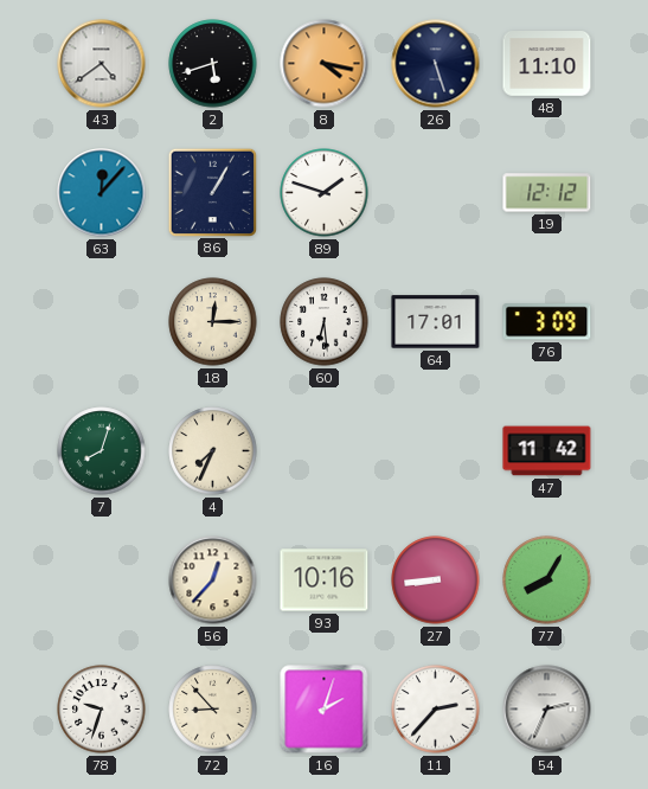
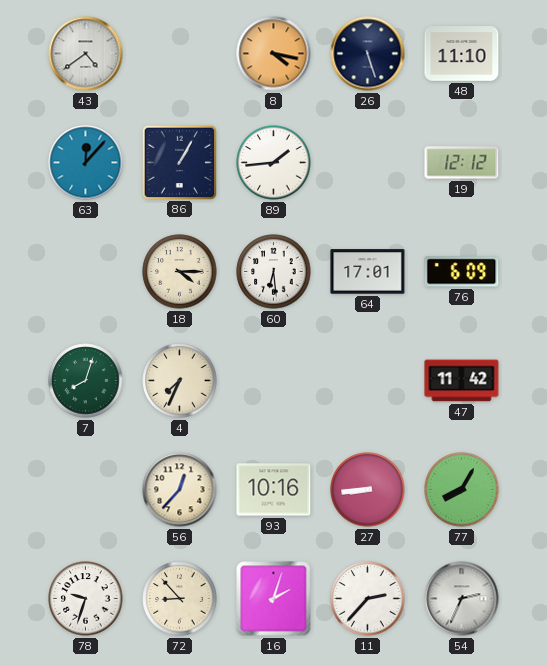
2: 5:42 -> none (213, 64)
89: 1:48 -> 1:44 (274, 163)
18: 12:15 -> 4:15 (180, 272)
76: 3:09 -> 6:09 (462, 272)
